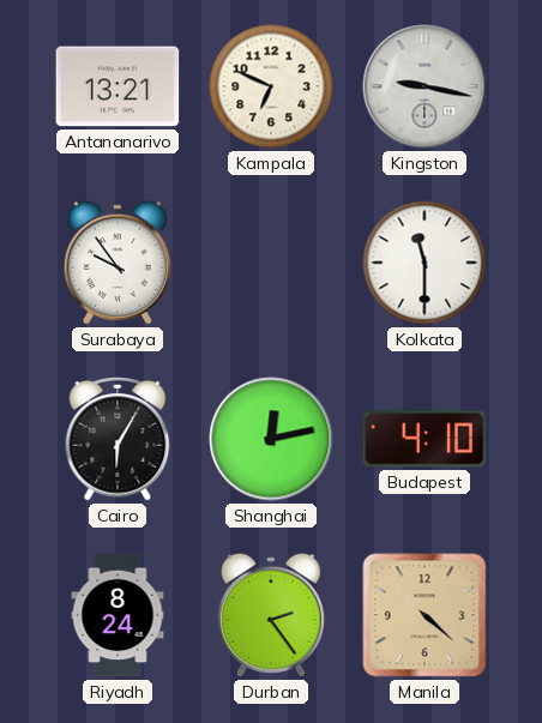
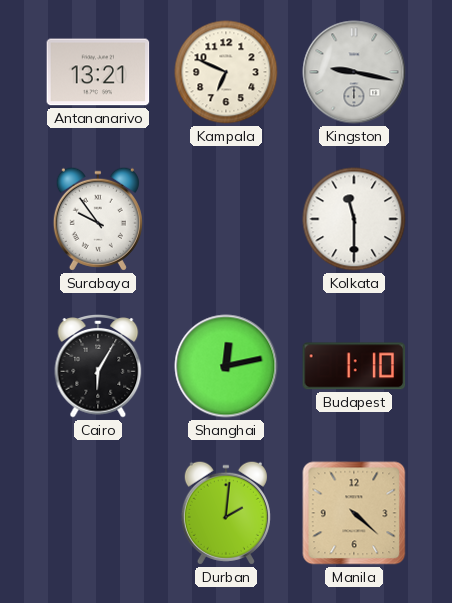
Budapest: 4:10 -> 1:10 (354, 366)
Riyadh: 8:24 -> none (118, 615)
Durban: 2:24 -> 2:01 (226, 513)
